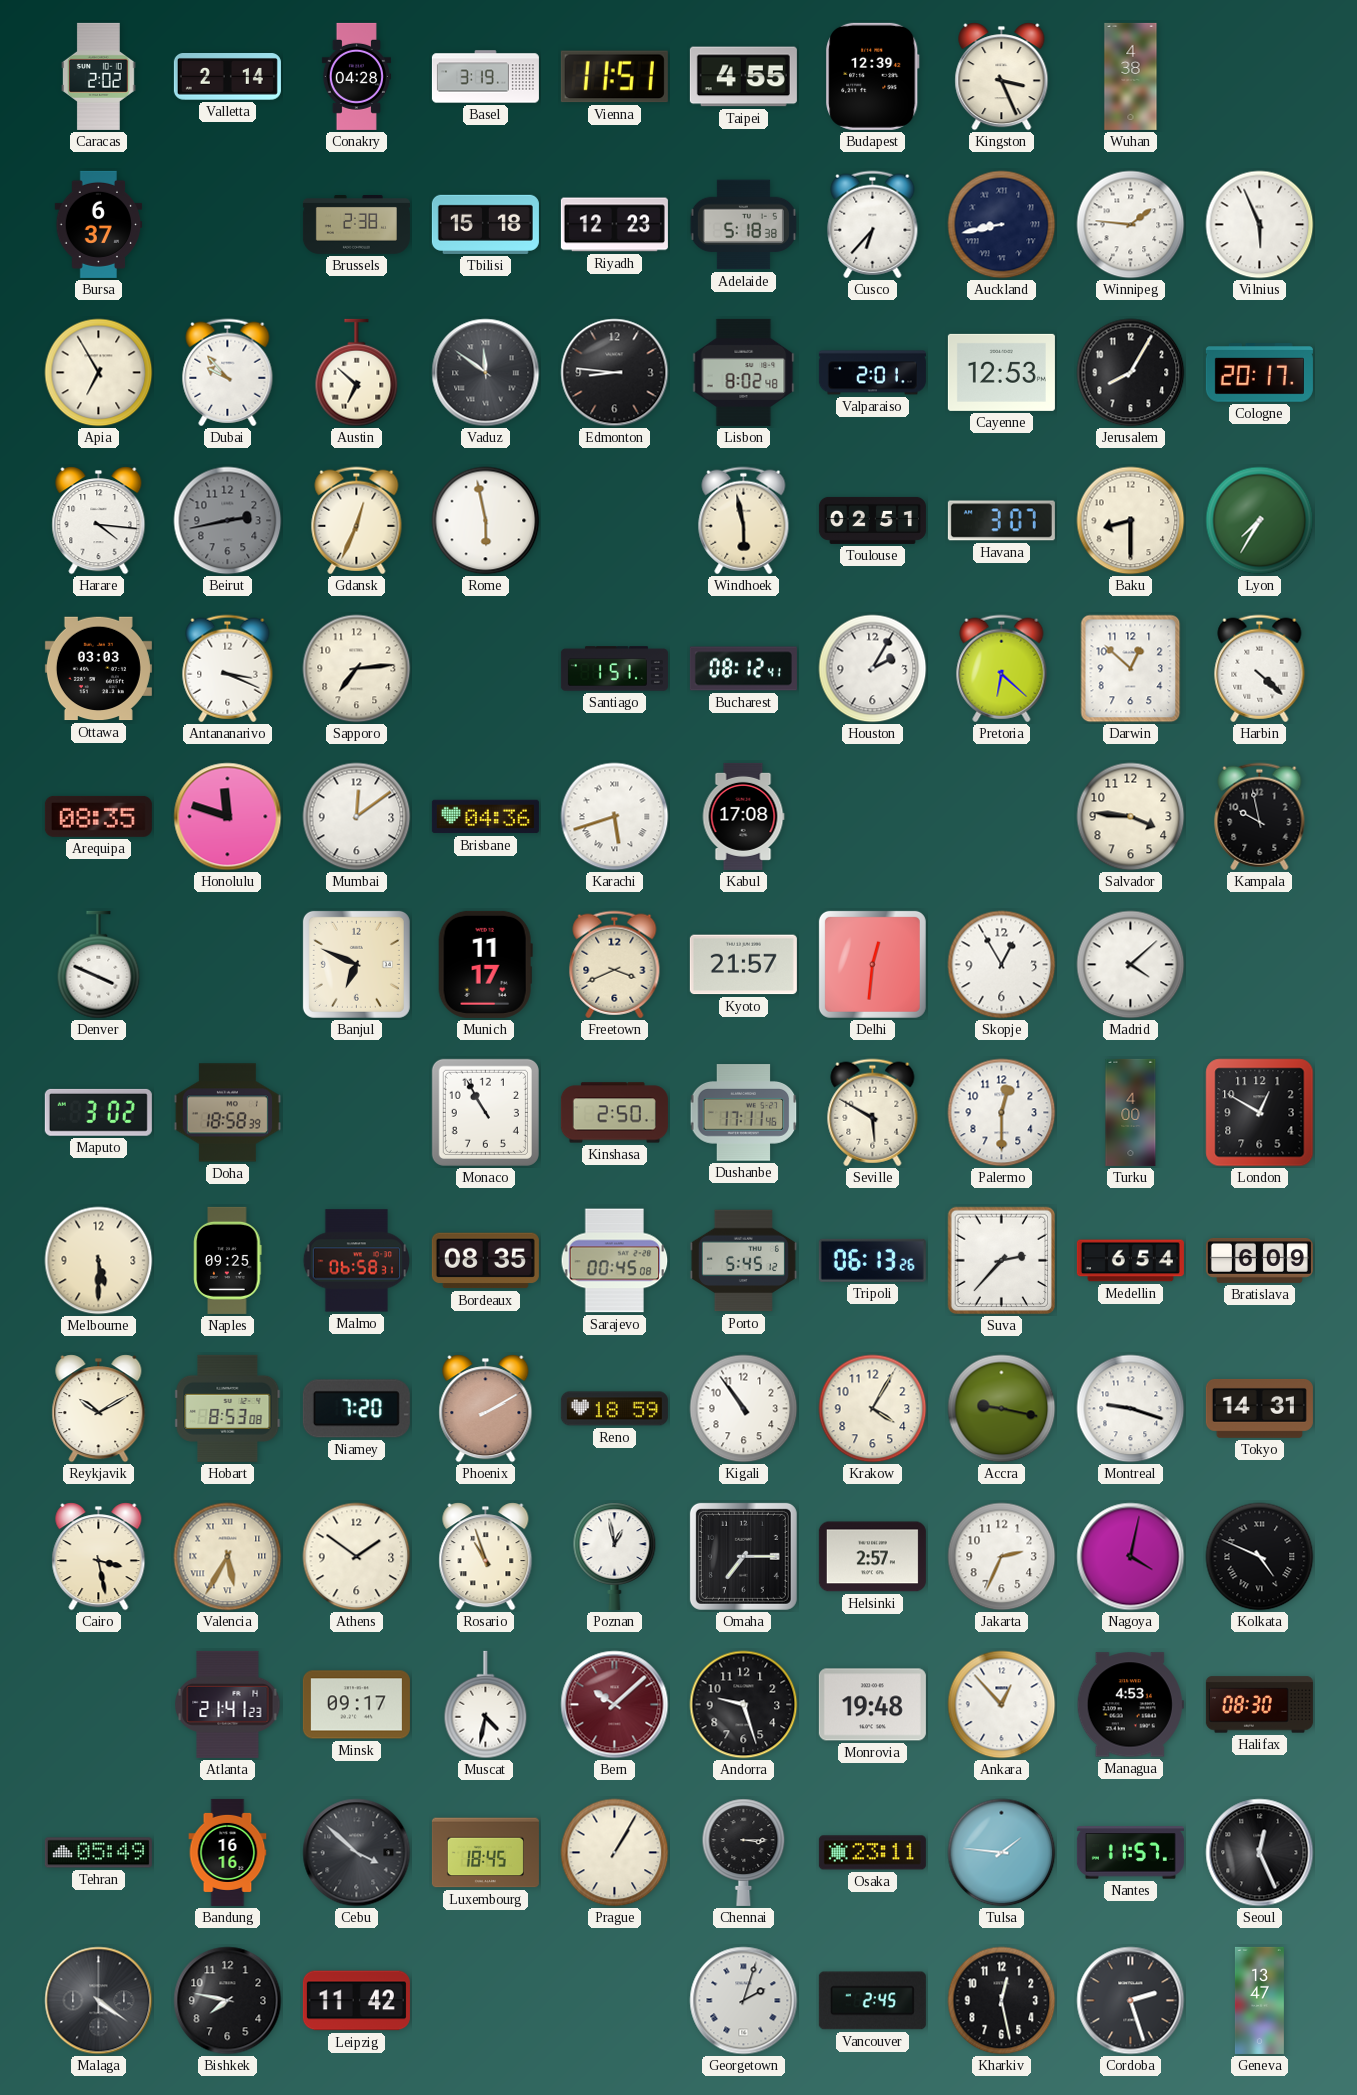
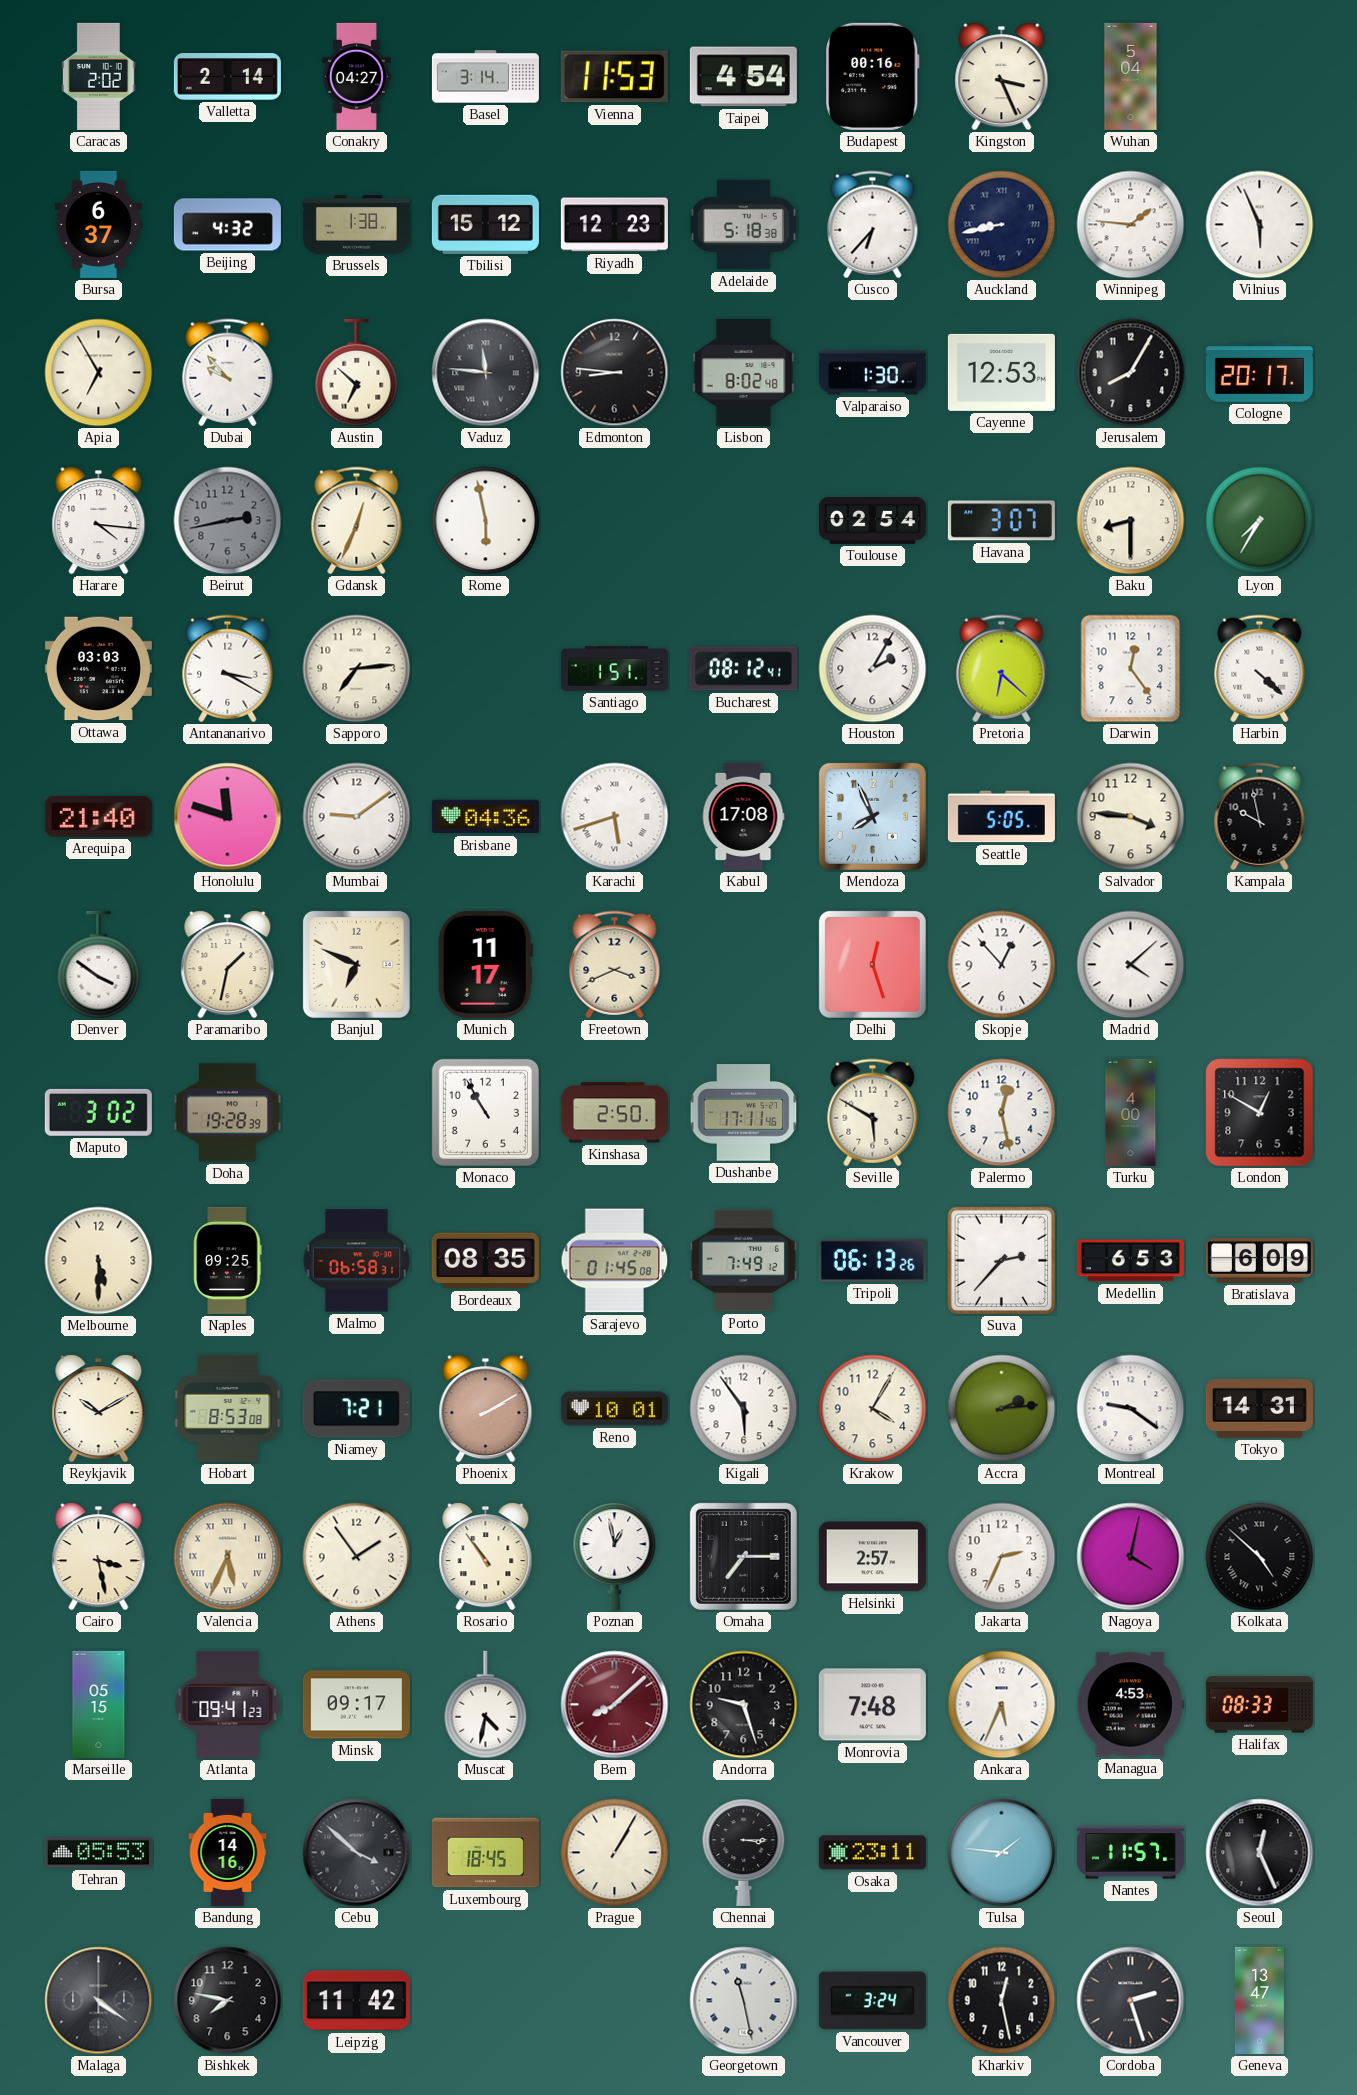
Conakry: 04:28 -> 04:27 (356, 76)
Basel: 3:19 -> 3:14 (485, 77)
Vienna: 11:51 -> 11:53 (614, 77)
Taipei: 4:55 -> 4:54 (743, 77)
Budapest: 12:39 -> 00:16 (873, 76)
Wuhan: 4:38 -> 5:04 (1131, 76)
Beijing: none -> 4:32 (227, 225)
Brussels: 2:38 -> 1:38 (356, 225)
Tbilisi: 15:18 -> 15:12 (485, 224)
Vaduz: 11:51 -> 11:46 (486, 373)
Valparaiso: 2:01 -> 1:30 (872, 373)
Windhoek: 5:58 -> none (744, 521)
Toulouse: 02:51 -> 02:54 (872, 520)
Antananarivo: 3:19 -> 3:20 (228, 669)
Darwin: 12:52 -> 12:24 (1131, 669)
Arequipa: 08:35 -> 21:40 (98, 816)
Mumbai: 12:09 -> 9:09 (357, 817)
Mendoza: none -> 7:56 (872, 816)
Seattle: none -> 5:05 (1001, 817)
Denver: 3:49 -> 3:51 (99, 965)
Paramaribo: none -> 1:32 (228, 965)
Kyoto: 21:57 -> none (743, 965)
Delhi: 12:31 -> 12:27 (872, 964)
Skopje: 12:55 -> 12:53 (1002, 965)
Doha: 18:58 -> 19:28 (227, 1113)
Palermo: 12:30 -> 12:28 (1002, 1113)
Sarajevo: 00:45 -> 01:45 (615, 1261)
Porto: 5:45 -> 7:49 (743, 1261)
Medellin: 6:54 -> 6:53 (1130, 1261)
Niamey: 7:20 -> 7:21 (356, 1409)
Reno: 18:59 -> 10:01 (614, 1409)
Kigali: 10:54 -> 5:54 (744, 1409)
Accra: 9:17 -> 2:14 (1002, 1409)
Montreal: 9:18 -> 9:21 (1131, 1409)
Valencia: 5:35 -> 5:34 (228, 1557)
Athens: 1:51 -> 1:54 (357, 1557)
Rosario: 10:57 -> 10:54 (486, 1557)
Kolkata: 4:49 -> 4:52 (1260, 1557)
Marseille: none -> 05:15 (99, 1704)
Atlanta: 21:41 -> 09:41 (228, 1704)
Bern: 10:08 -> 8:08 (615, 1705)
Monrovia: 19:48 -> 7:48 (872, 1705)
Ankara: 12:53 -> 5:34 (1002, 1705)
Halifax: 08:30 -> 08:33 (1259, 1705)
Tehran: 05:49 -> 05:53 (98, 1853)
Bandung: 16:16 -> 14:16 (228, 1852)
Georgetown: 2:03 -> 11:28 (744, 2001)
Vancouver: 2:45 -> 3:24 (872, 2001)
